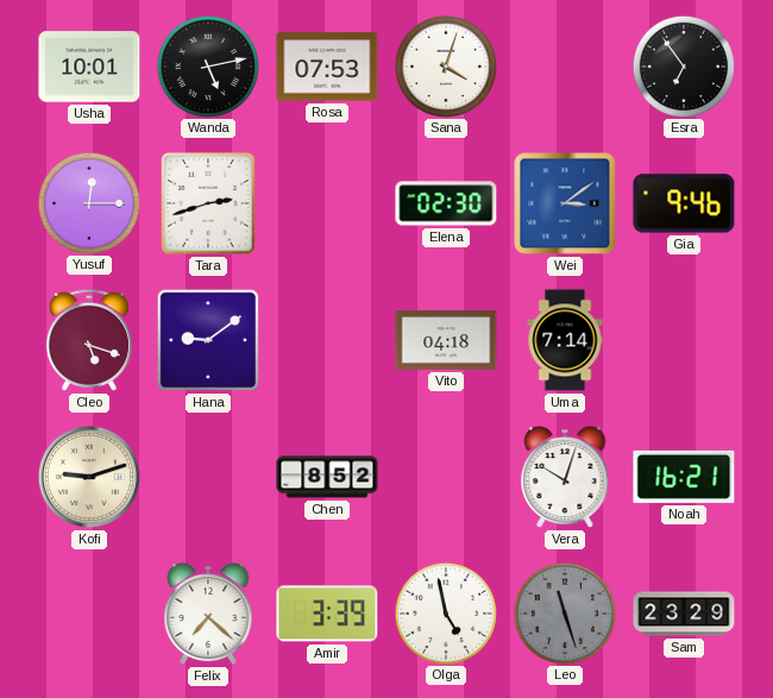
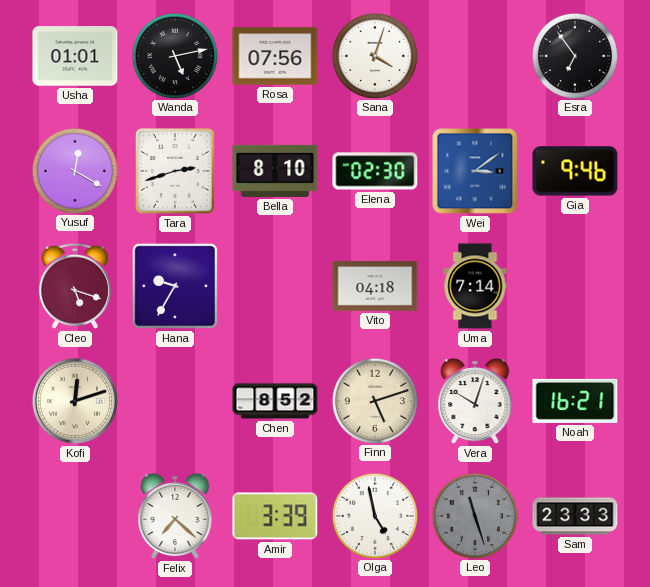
Usha: 10:01 -> 01:01 (75, 56)
Rosa: 07:53 -> 07:56 (275, 56)
Yusuf: 12:15 -> 12:20 (74, 170)
Bella: none -> 8:10 (275, 171)
Hana: 9:09 -> 9:35 (175, 286)
Kofi: 9:12 -> 12:12 (75, 401)
Finn: none -> 5:12 (374, 400)
Sam: 23:29 -> 23:33 (575, 516)
